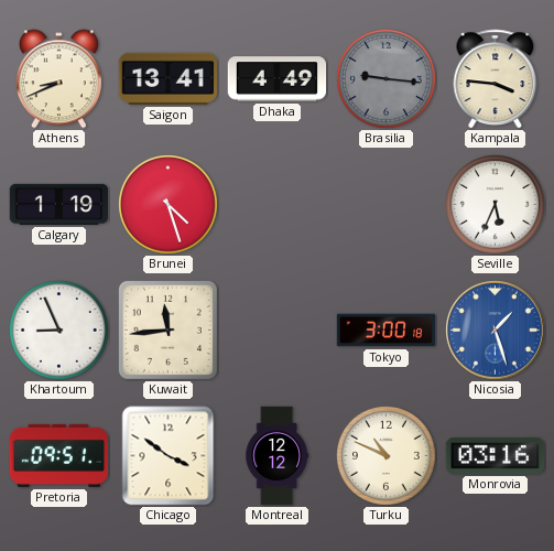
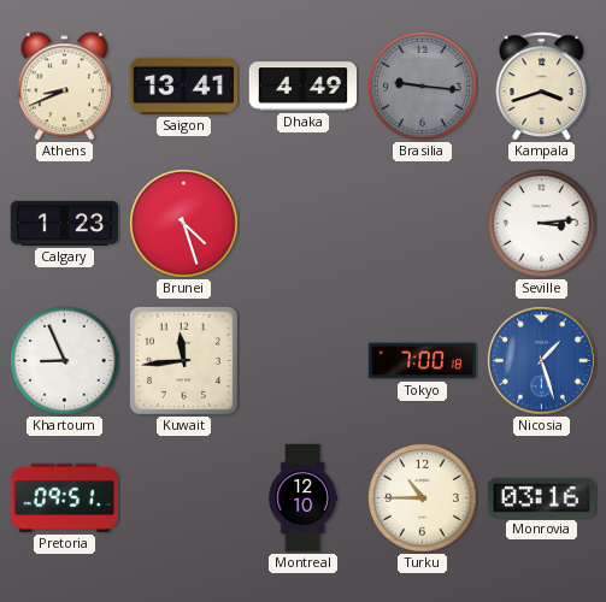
Kampala: 3:46 -> 3:42 (542, 87)
Calgary: 1:19 -> 1:23 (65, 223)
Seville: 5:34 -> 3:14 (542, 224)
Tokyo: 3:00 -> 7:00 (423, 361)
Chicago: 3:51 -> none (169, 456)
Montreal: 12:12 -> 12:10 (302, 498)
Turku: 10:49 -> 10:45 (423, 498)
